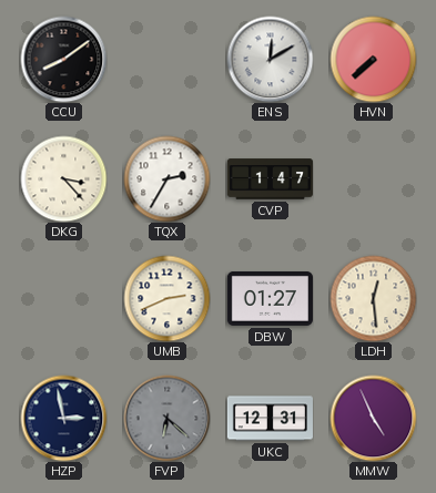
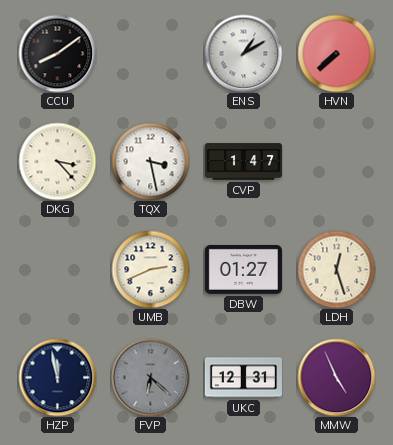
ENS: 12:10 -> 1:10 (243, 53)
TQX: 2:35 -> 3:28 (150, 161)
LDH: 12:29 -> 12:27 (336, 269)
HZP: 2:58 -> 11:58 (57, 377)
